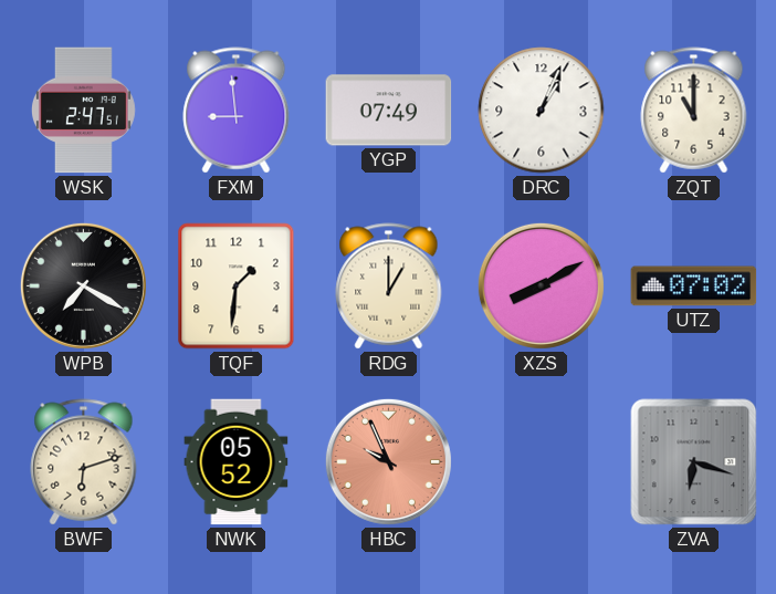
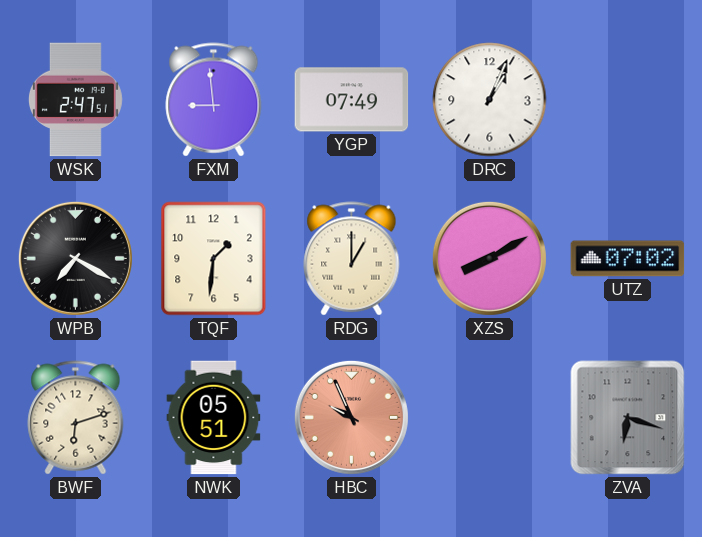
ZQT: 11:00 -> none (694, 111)
NWK: 05:52 -> 05:51 (214, 418)
